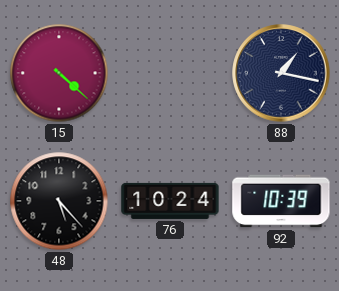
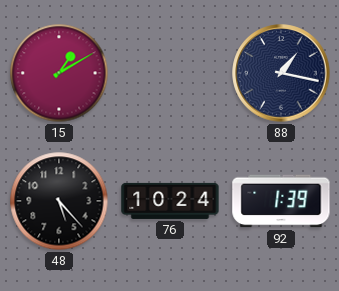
15: 4:22 -> 1:10 (59, 73)
92: 10:39 -> 1:39 (281, 201)
